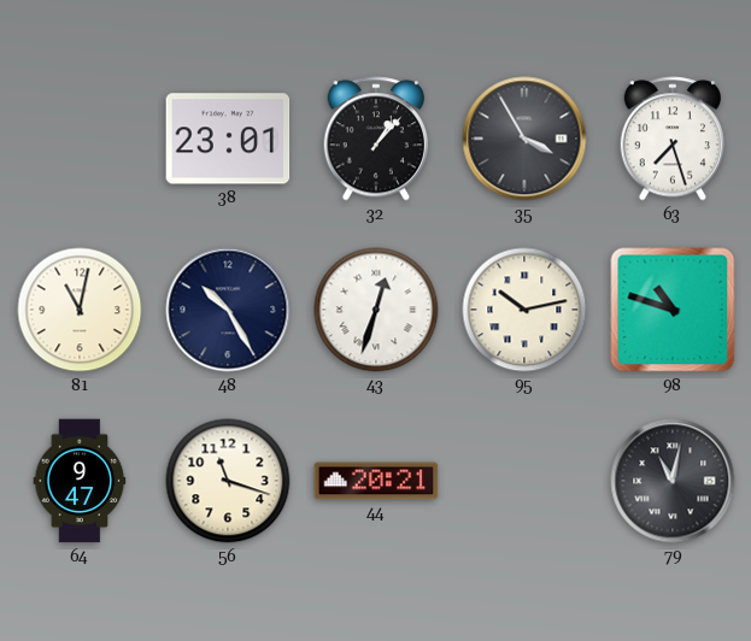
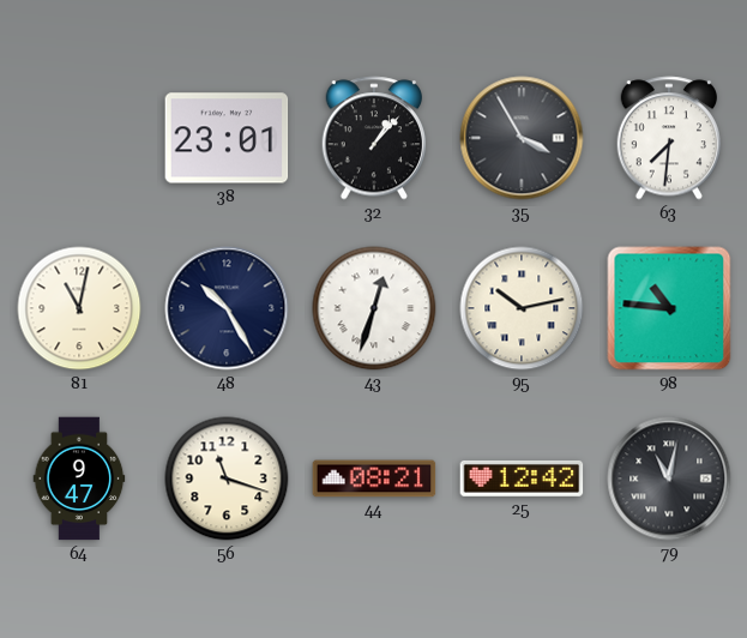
63: 7:27 -> 7:31 (669, 138)
98: 10:48 -> 10:46 (669, 308)
44: 20:21 -> 08:21 (374, 478)
25: none -> 12:42 (522, 478)
